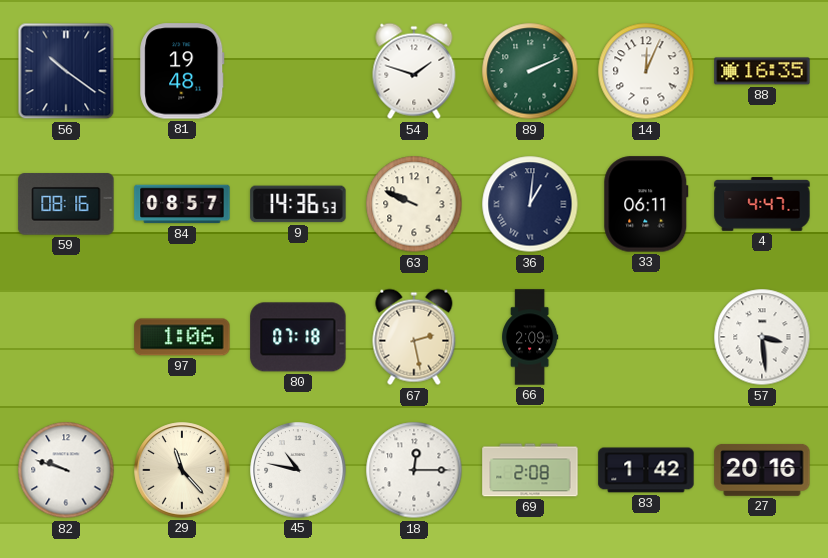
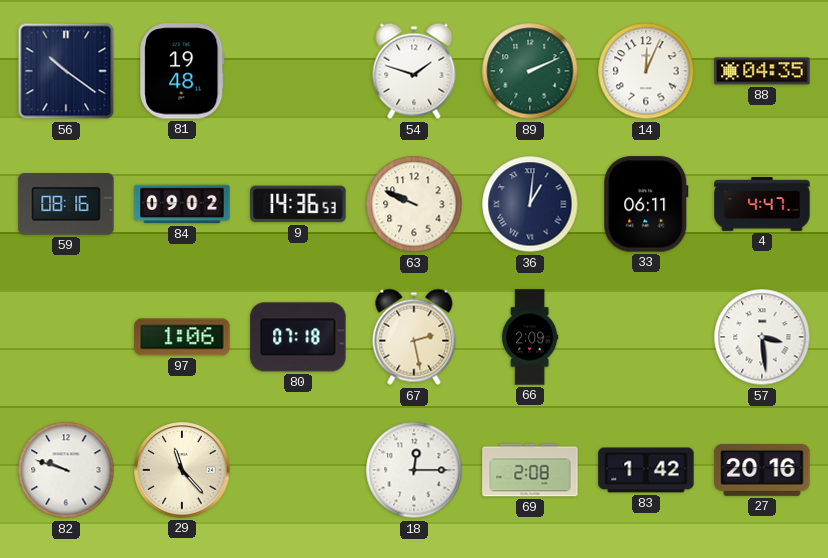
88: 16:35 -> 04:35 (762, 71)
84: 08:57 -> 09:02 (182, 204)
45: 10:47 -> none (298, 470)
